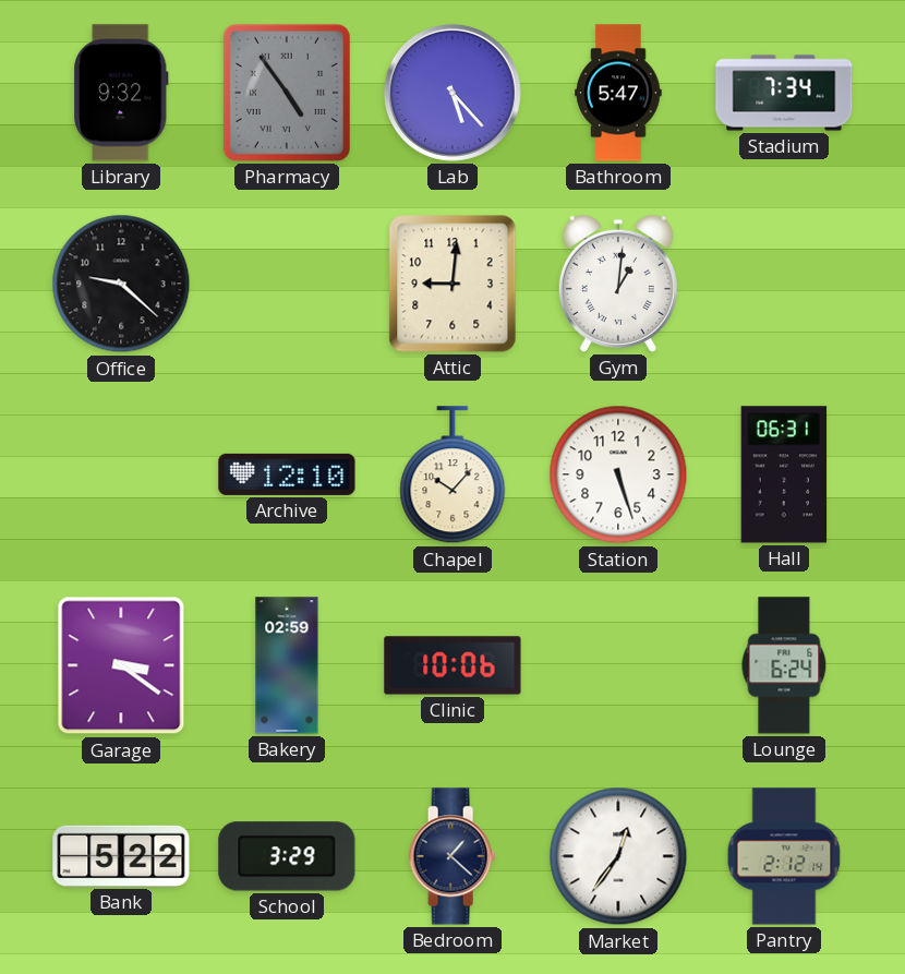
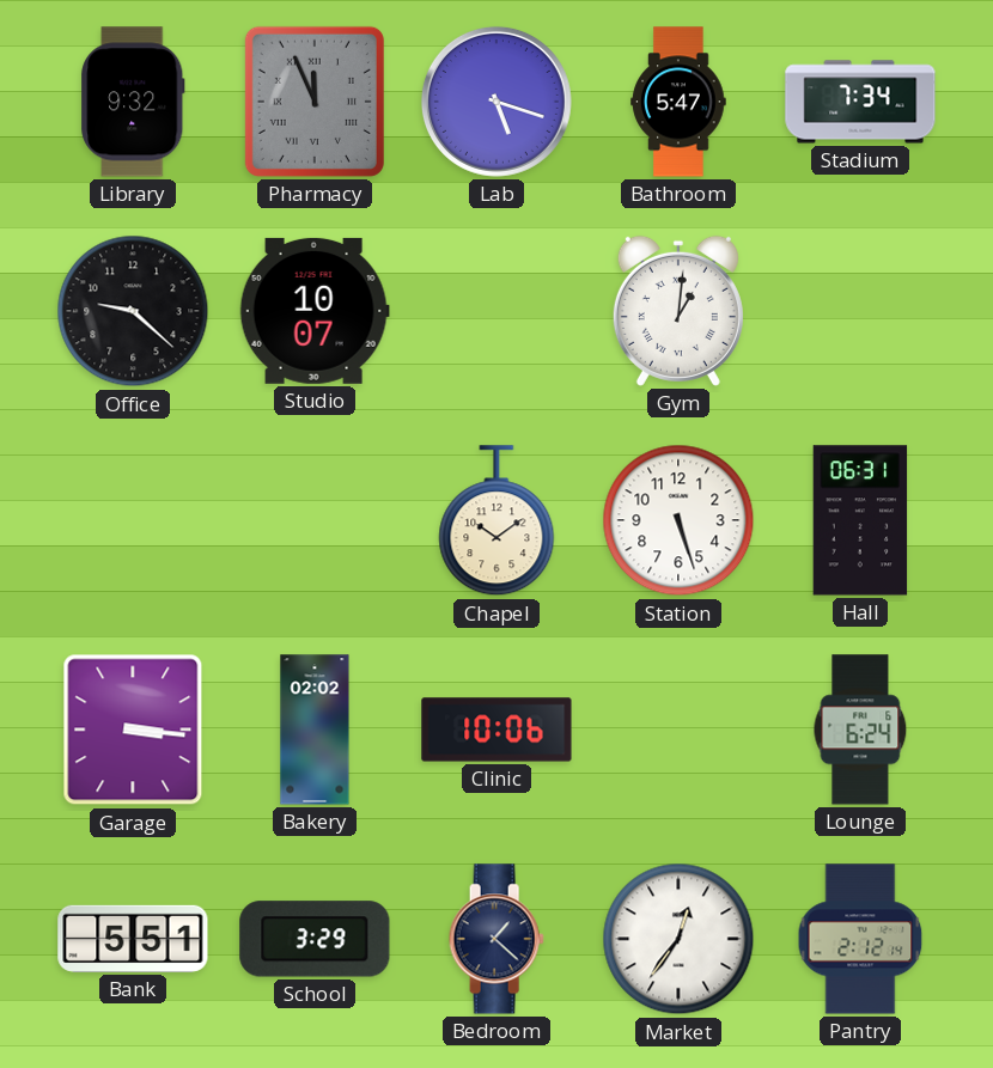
Pharmacy: 4:54 -> 11:56 (315, 102)
Lab: 5:23 -> 5:18 (496, 102)
Studio: none -> 10:07 (315, 311)
Attic: 9:01 -> none (452, 284)
Archive: 12:10 -> none (287, 474)
Chapel: 10:07 -> 10:09 (496, 521)
Garage: 3:21 -> 3:16 (133, 730)
Bakery: 02:59 -> 02:02 (315, 730)
Bank: 5:22 -> 5:51 (133, 939)
